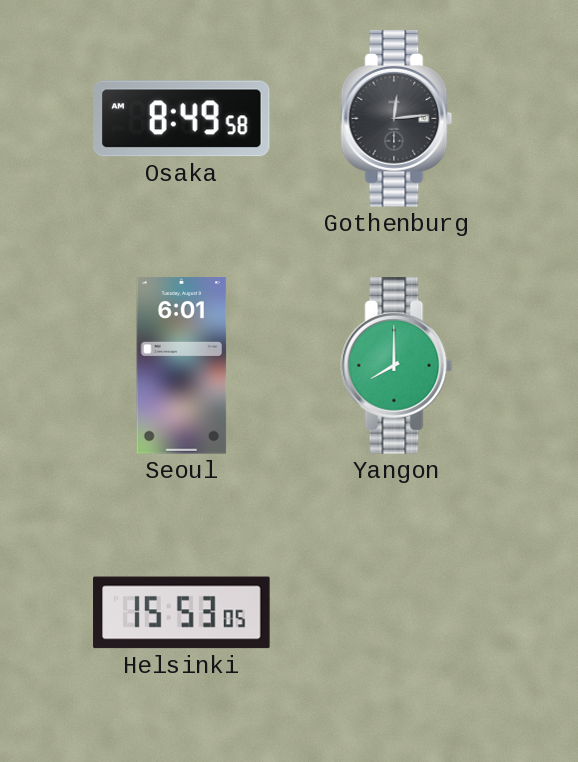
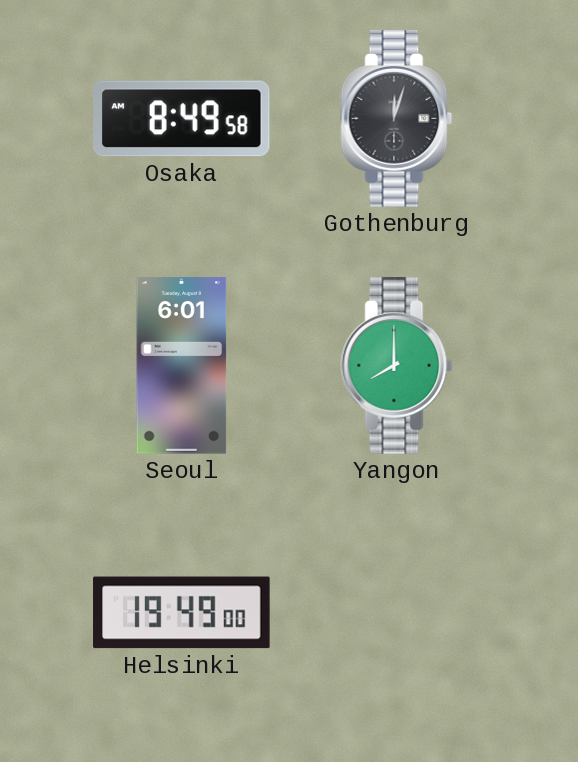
Gothenburg: 12:14 -> 12:03 (397, 119)
Helsinki: 15:53 -> 19:49 (182, 613)
